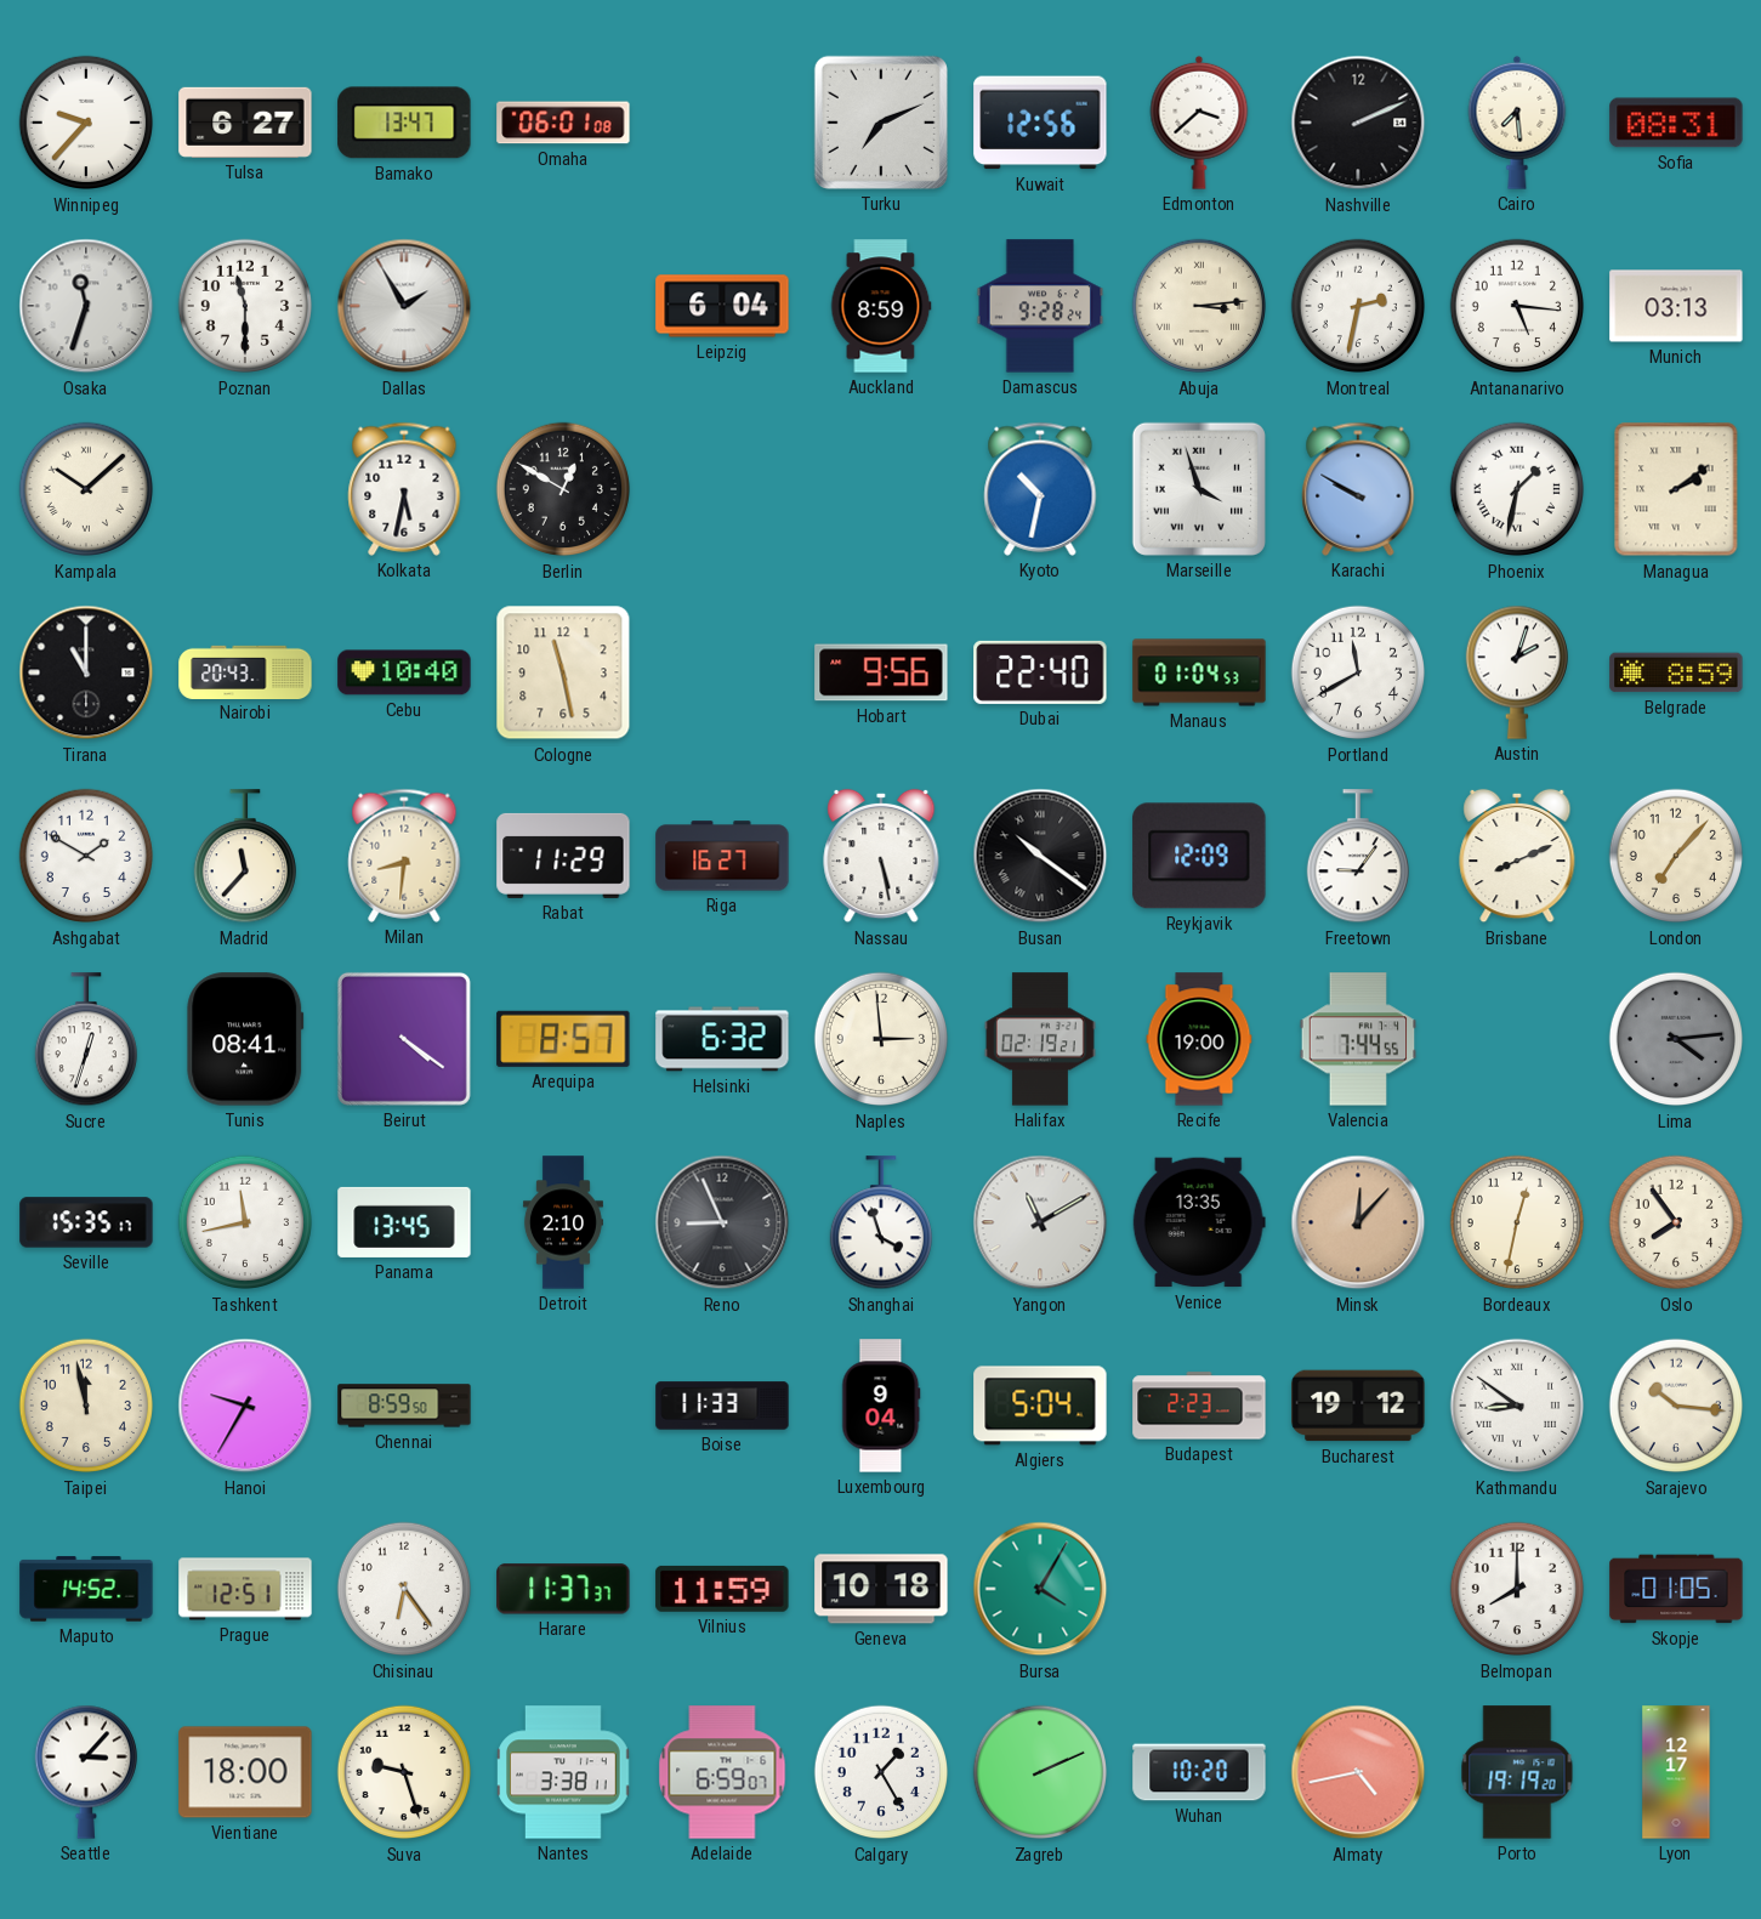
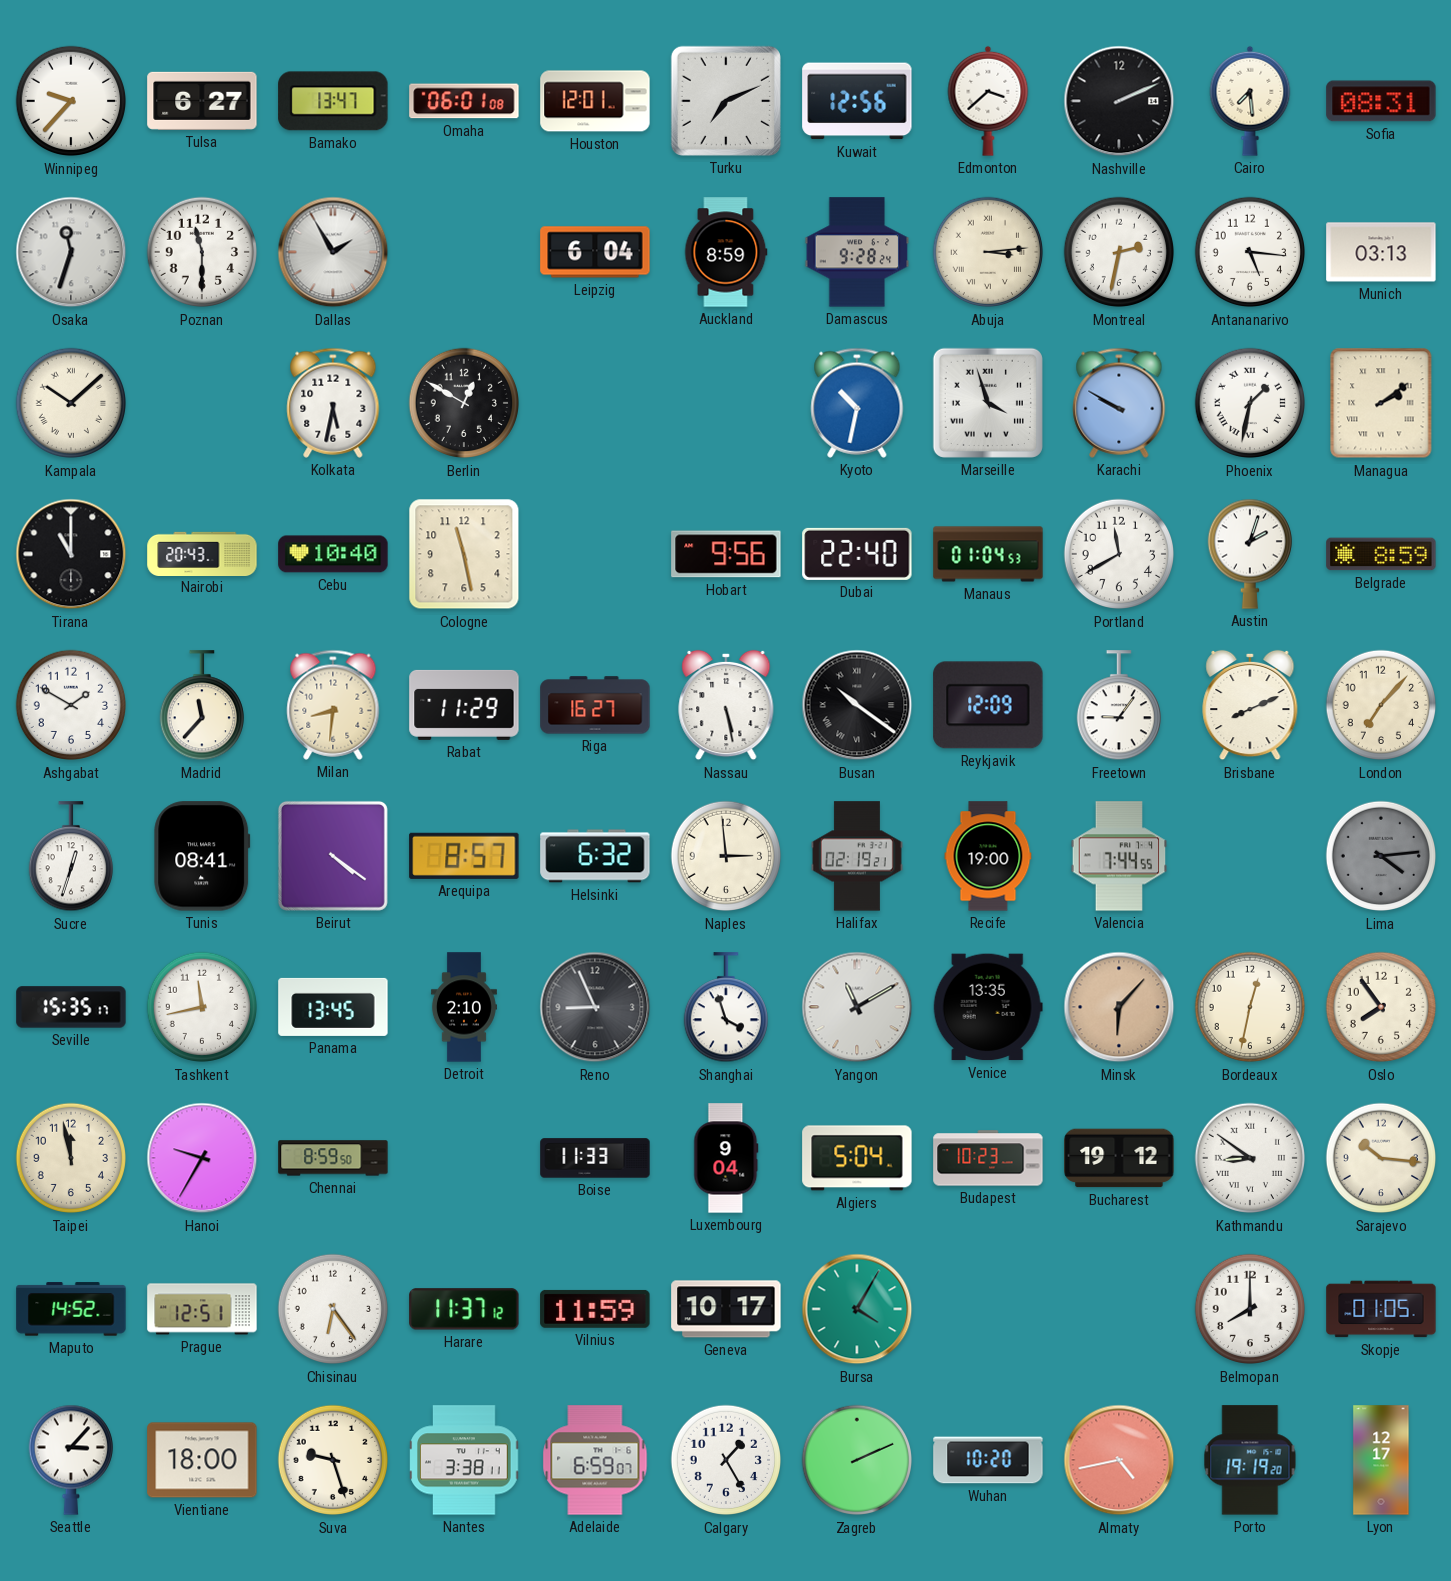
Houston: none -> 12:01 (595, 101)
Minsk: 12:07 -> 6:07 (1119, 1007)
Budapest: 2:23 -> 10:23 (988, 1158)
Harare: 11:37:37 -> 11:37:12 (464, 1309)
Geneva: 10:18 -> 10:17 (726, 1309)
